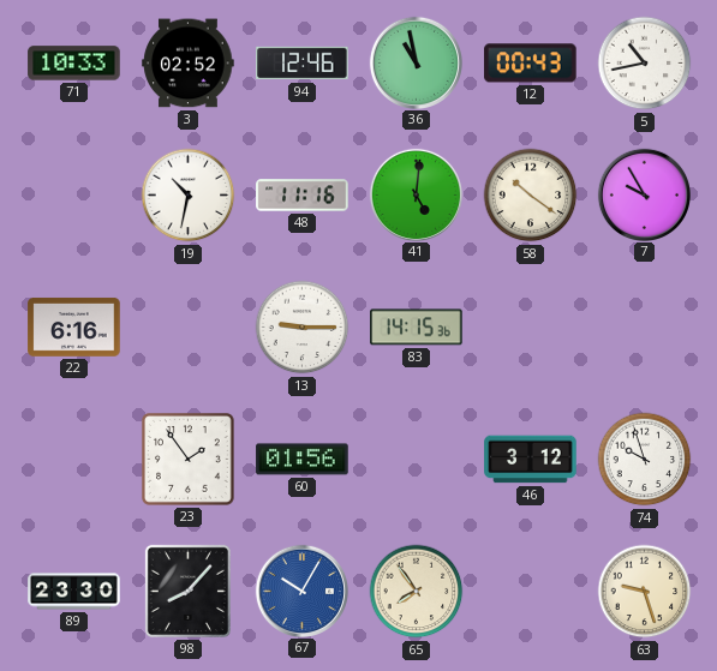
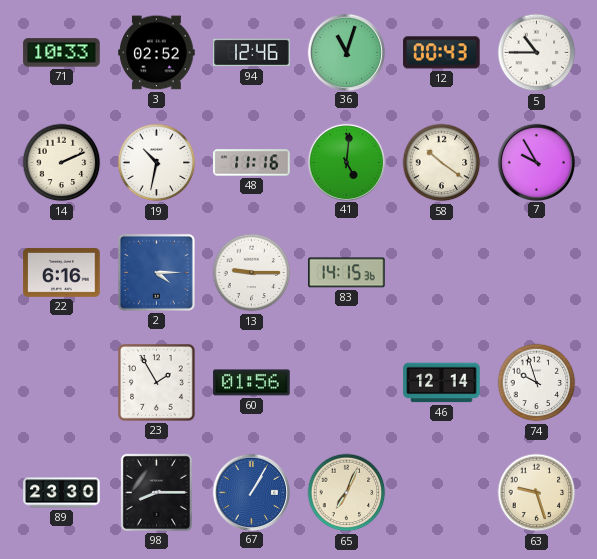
36: 10:58 -> 11:03 (346, 52)
5: 10:43 -> 10:45 (537, 53)
14: none -> 2:11 (62, 163)
2: none -> 4:15 (156, 272)
23: 1:54 -> 1:55 (157, 383)
46: 3:12 -> 12:14 (442, 383)
98: 8:07 -> 8:15 (156, 492)
67: 10:05 -> 1:05 (251, 492)
65: 7:54 -> 7:04 (347, 493)
